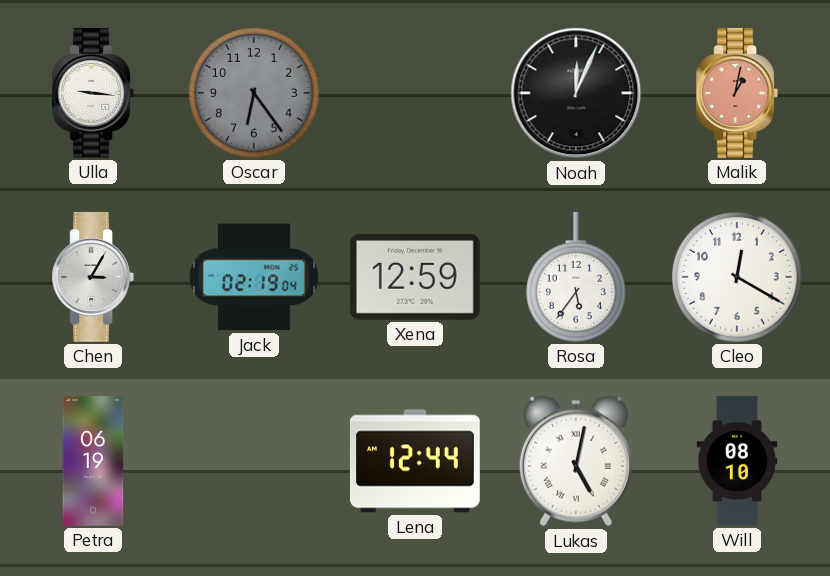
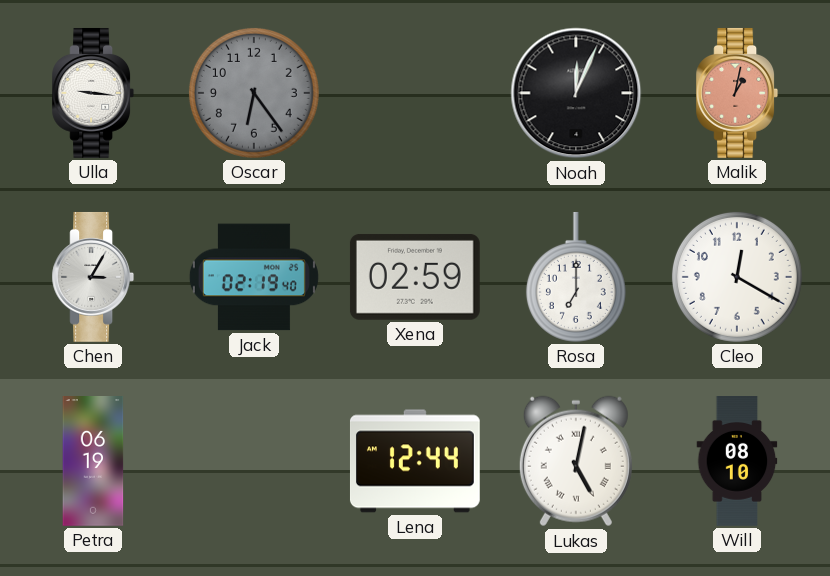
Jack: 02:19:04 -> 02:19:40 (254, 277)
Xena: 12:59 -> 02:59 (415, 277)
Rosa: 5:36 -> 7:00 (576, 277)
